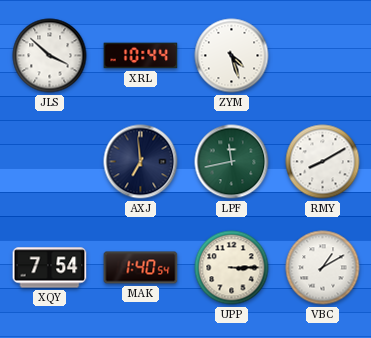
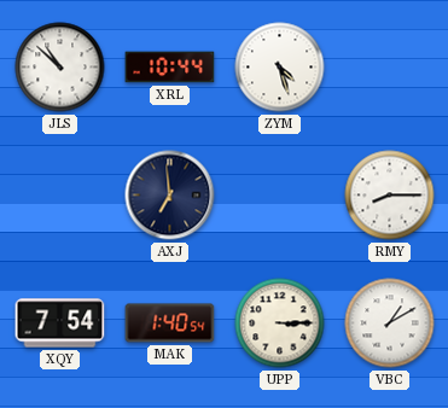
JLS: 3:52 -> 10:52 (60, 68)
LPF: 11:43 -> none (232, 162)
RMY: 8:10 -> 8:15 (390, 196)
